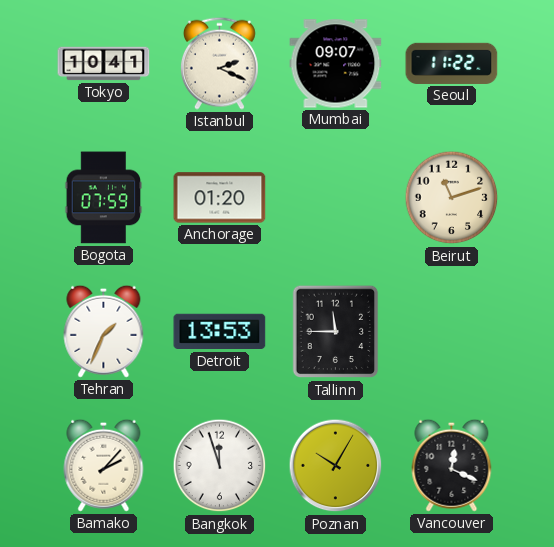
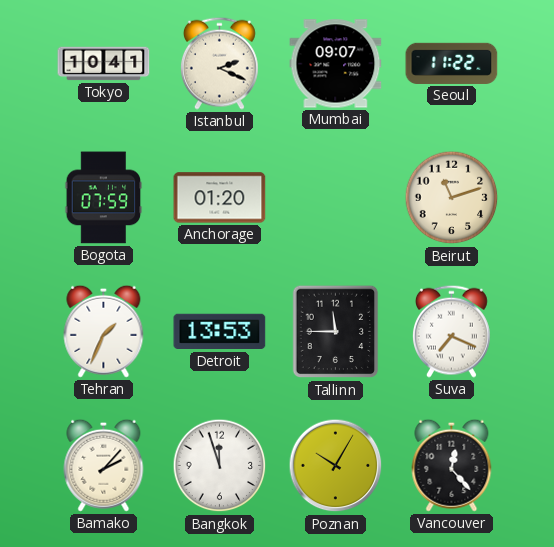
Suva: none -> 7:19 (451, 331)
Vancouver: 12:19 -> 12:23 (452, 465)
